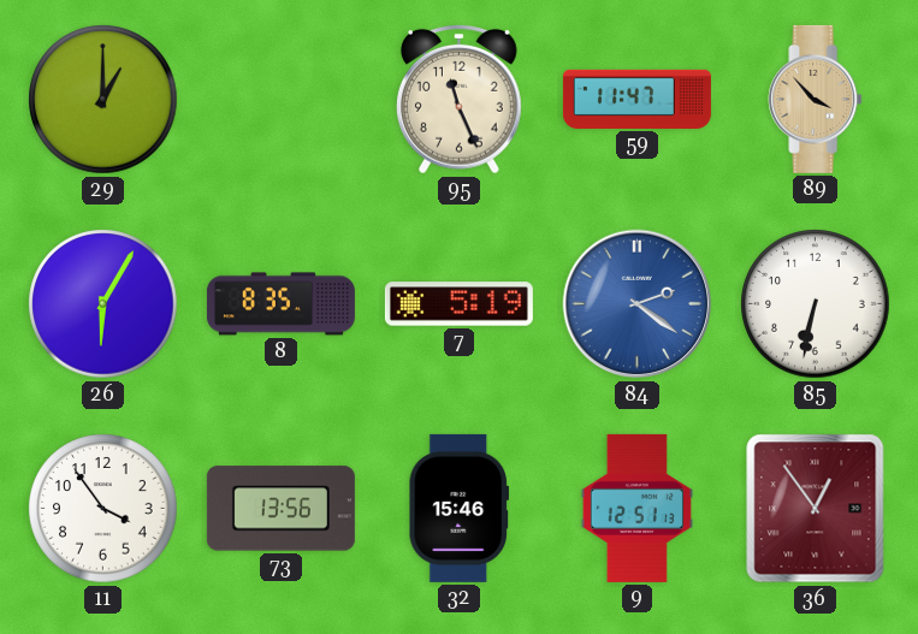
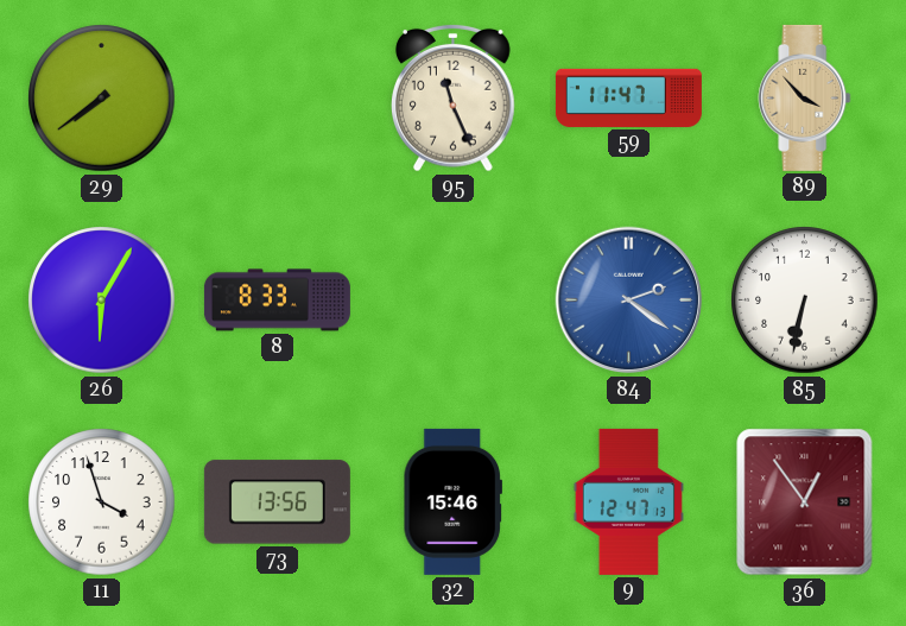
29: 1:00 -> 7:39 (102, 99)
8: 8:35 -> 8:33 (277, 301)
7: 5:19 -> none (458, 304)
11: 3:54 -> 3:57 (102, 502)
9: 12:51 -> 12:47 (628, 501)
